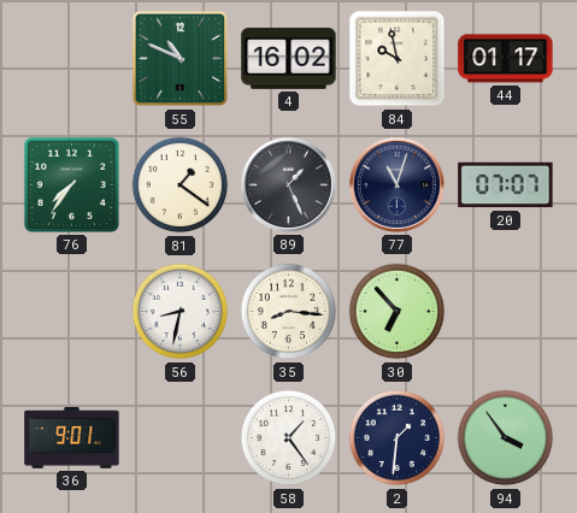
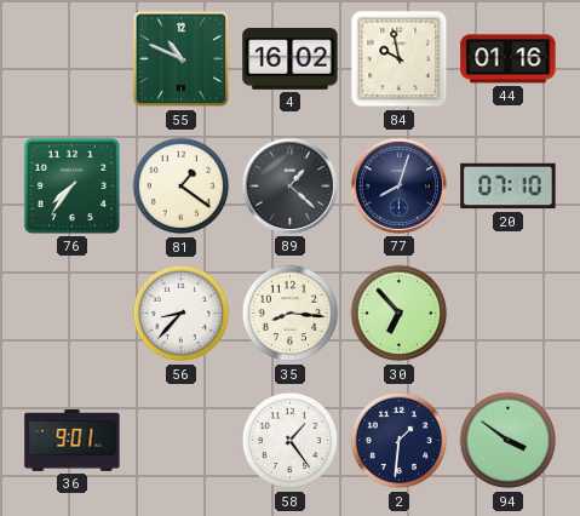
44: 01:17 -> 01:16 (509, 59)
89: 1:26 -> 1:22 (289, 185)
77: 11:03 -> 8:03 (398, 185)
20: 07:07 -> 07:10 (509, 187)
56: 8:32 -> 8:37 (182, 314)
94: 3:54 -> 3:51 (509, 441)
